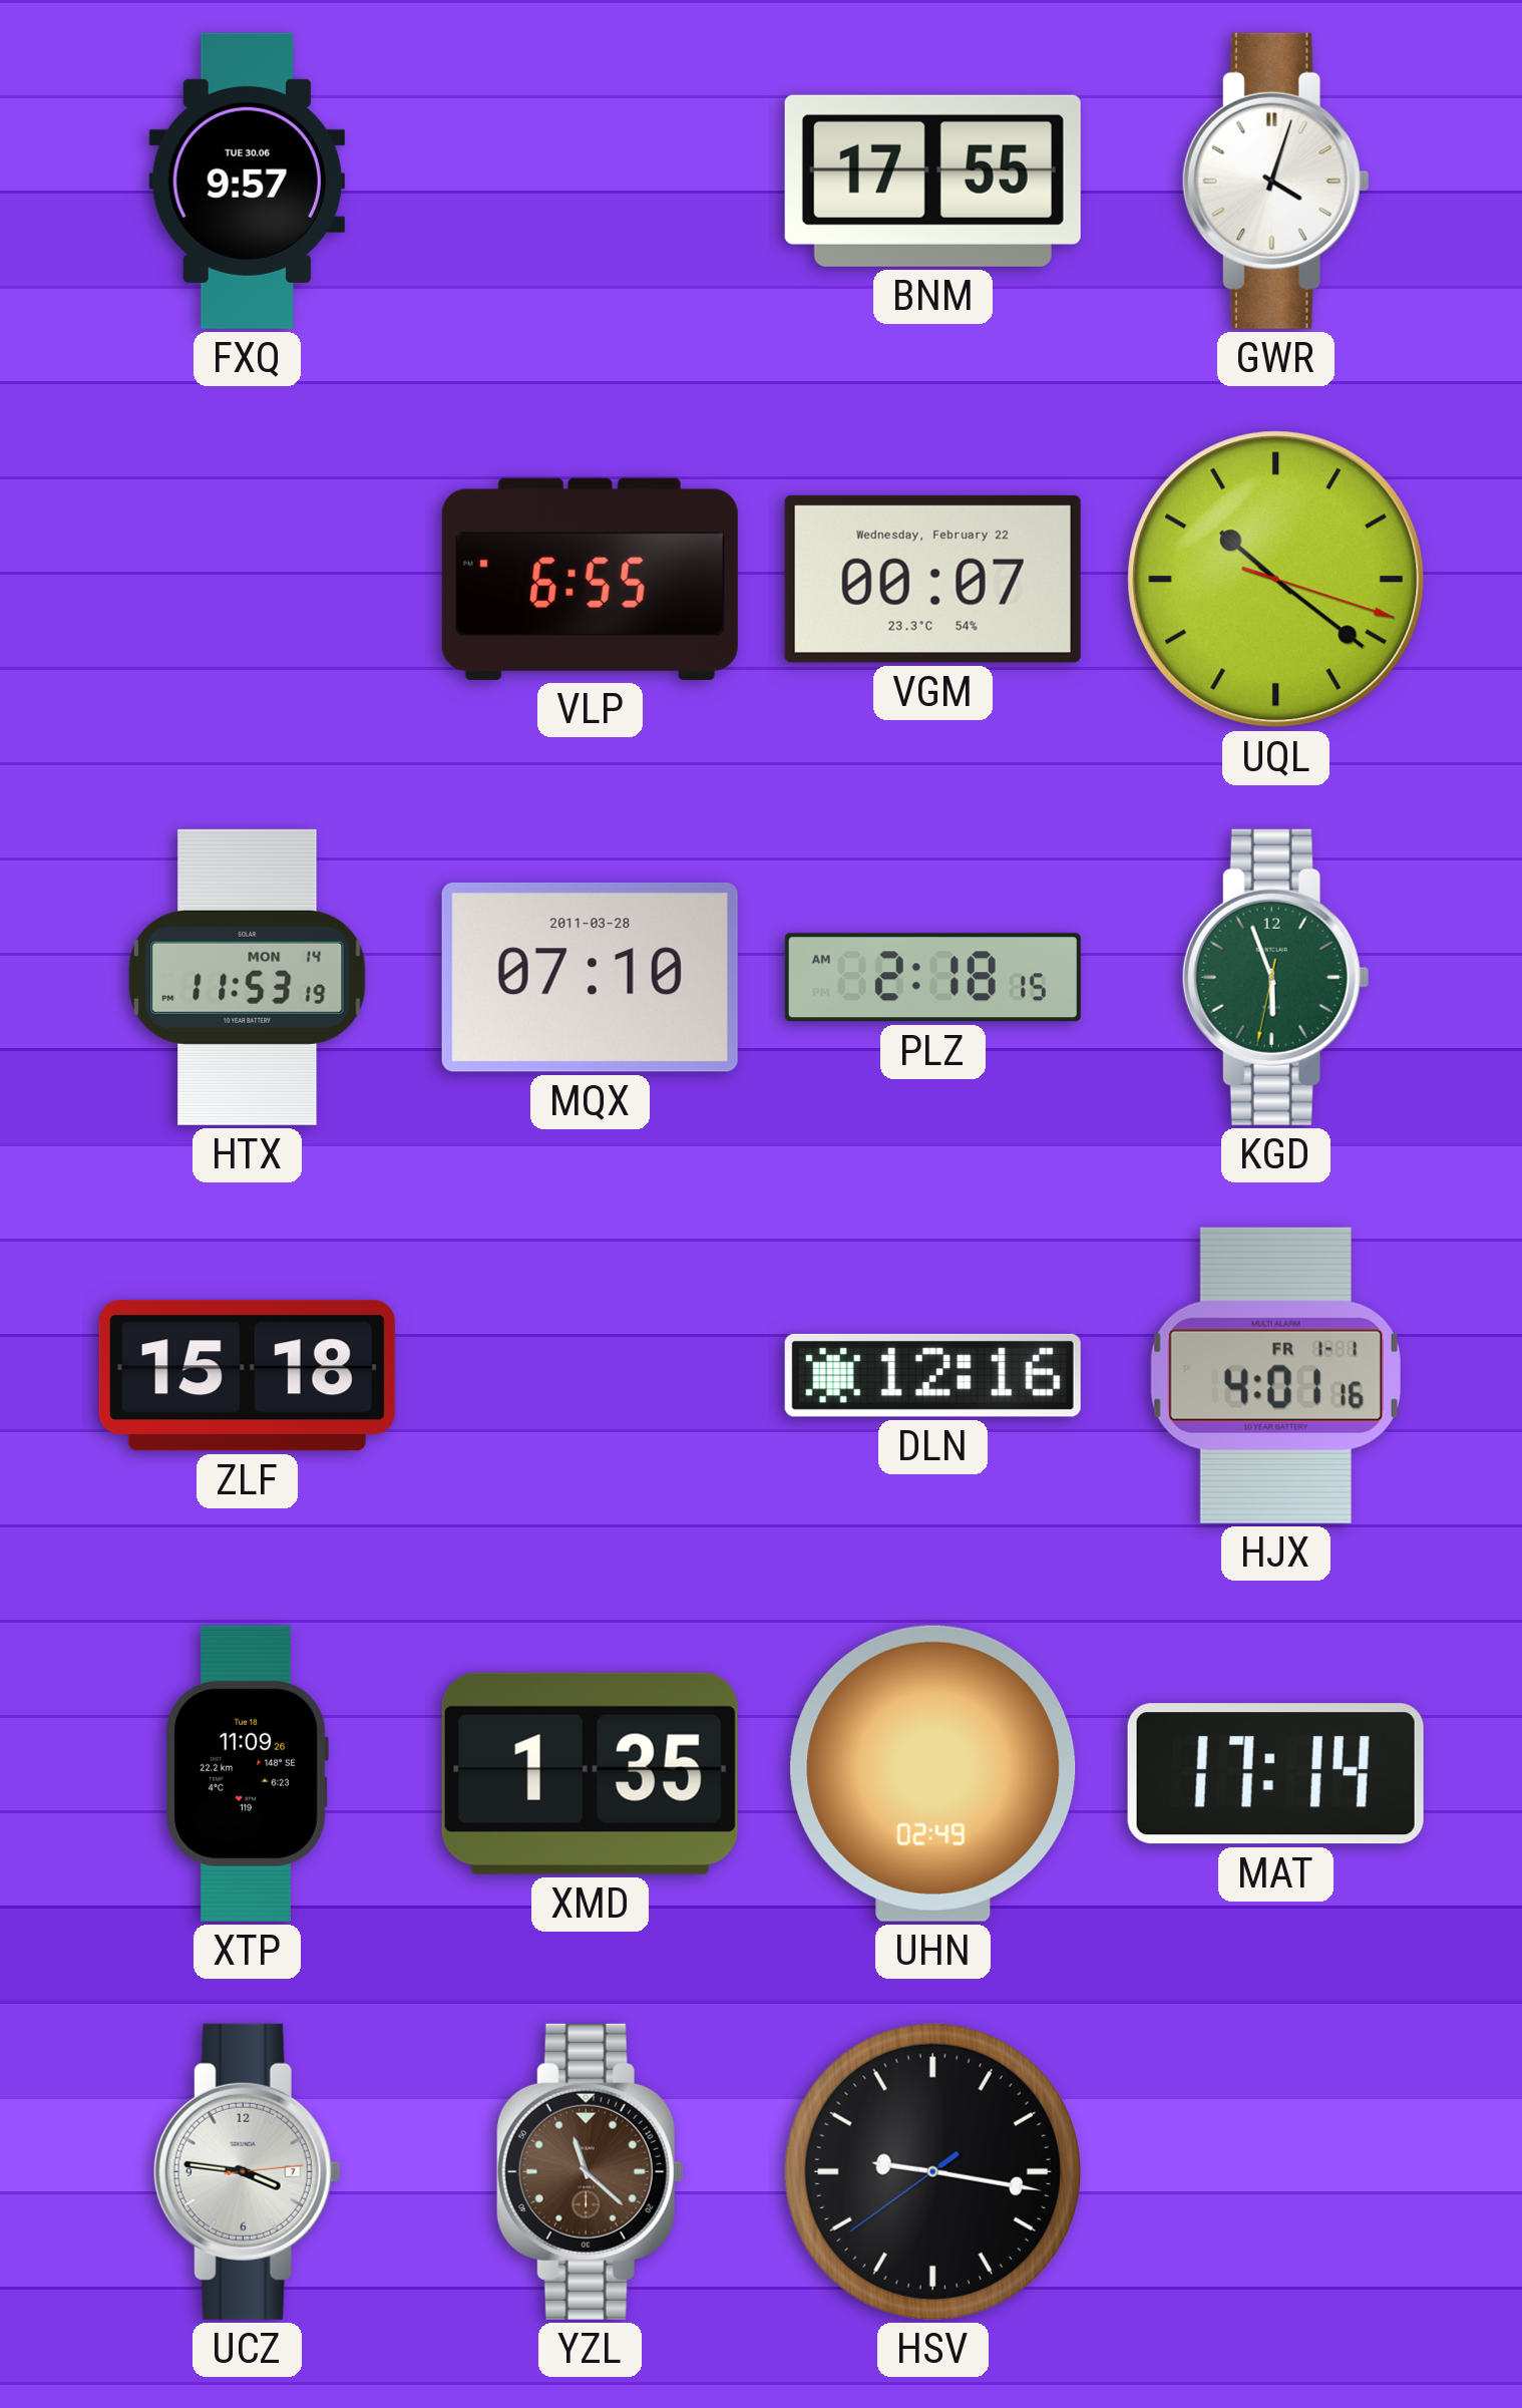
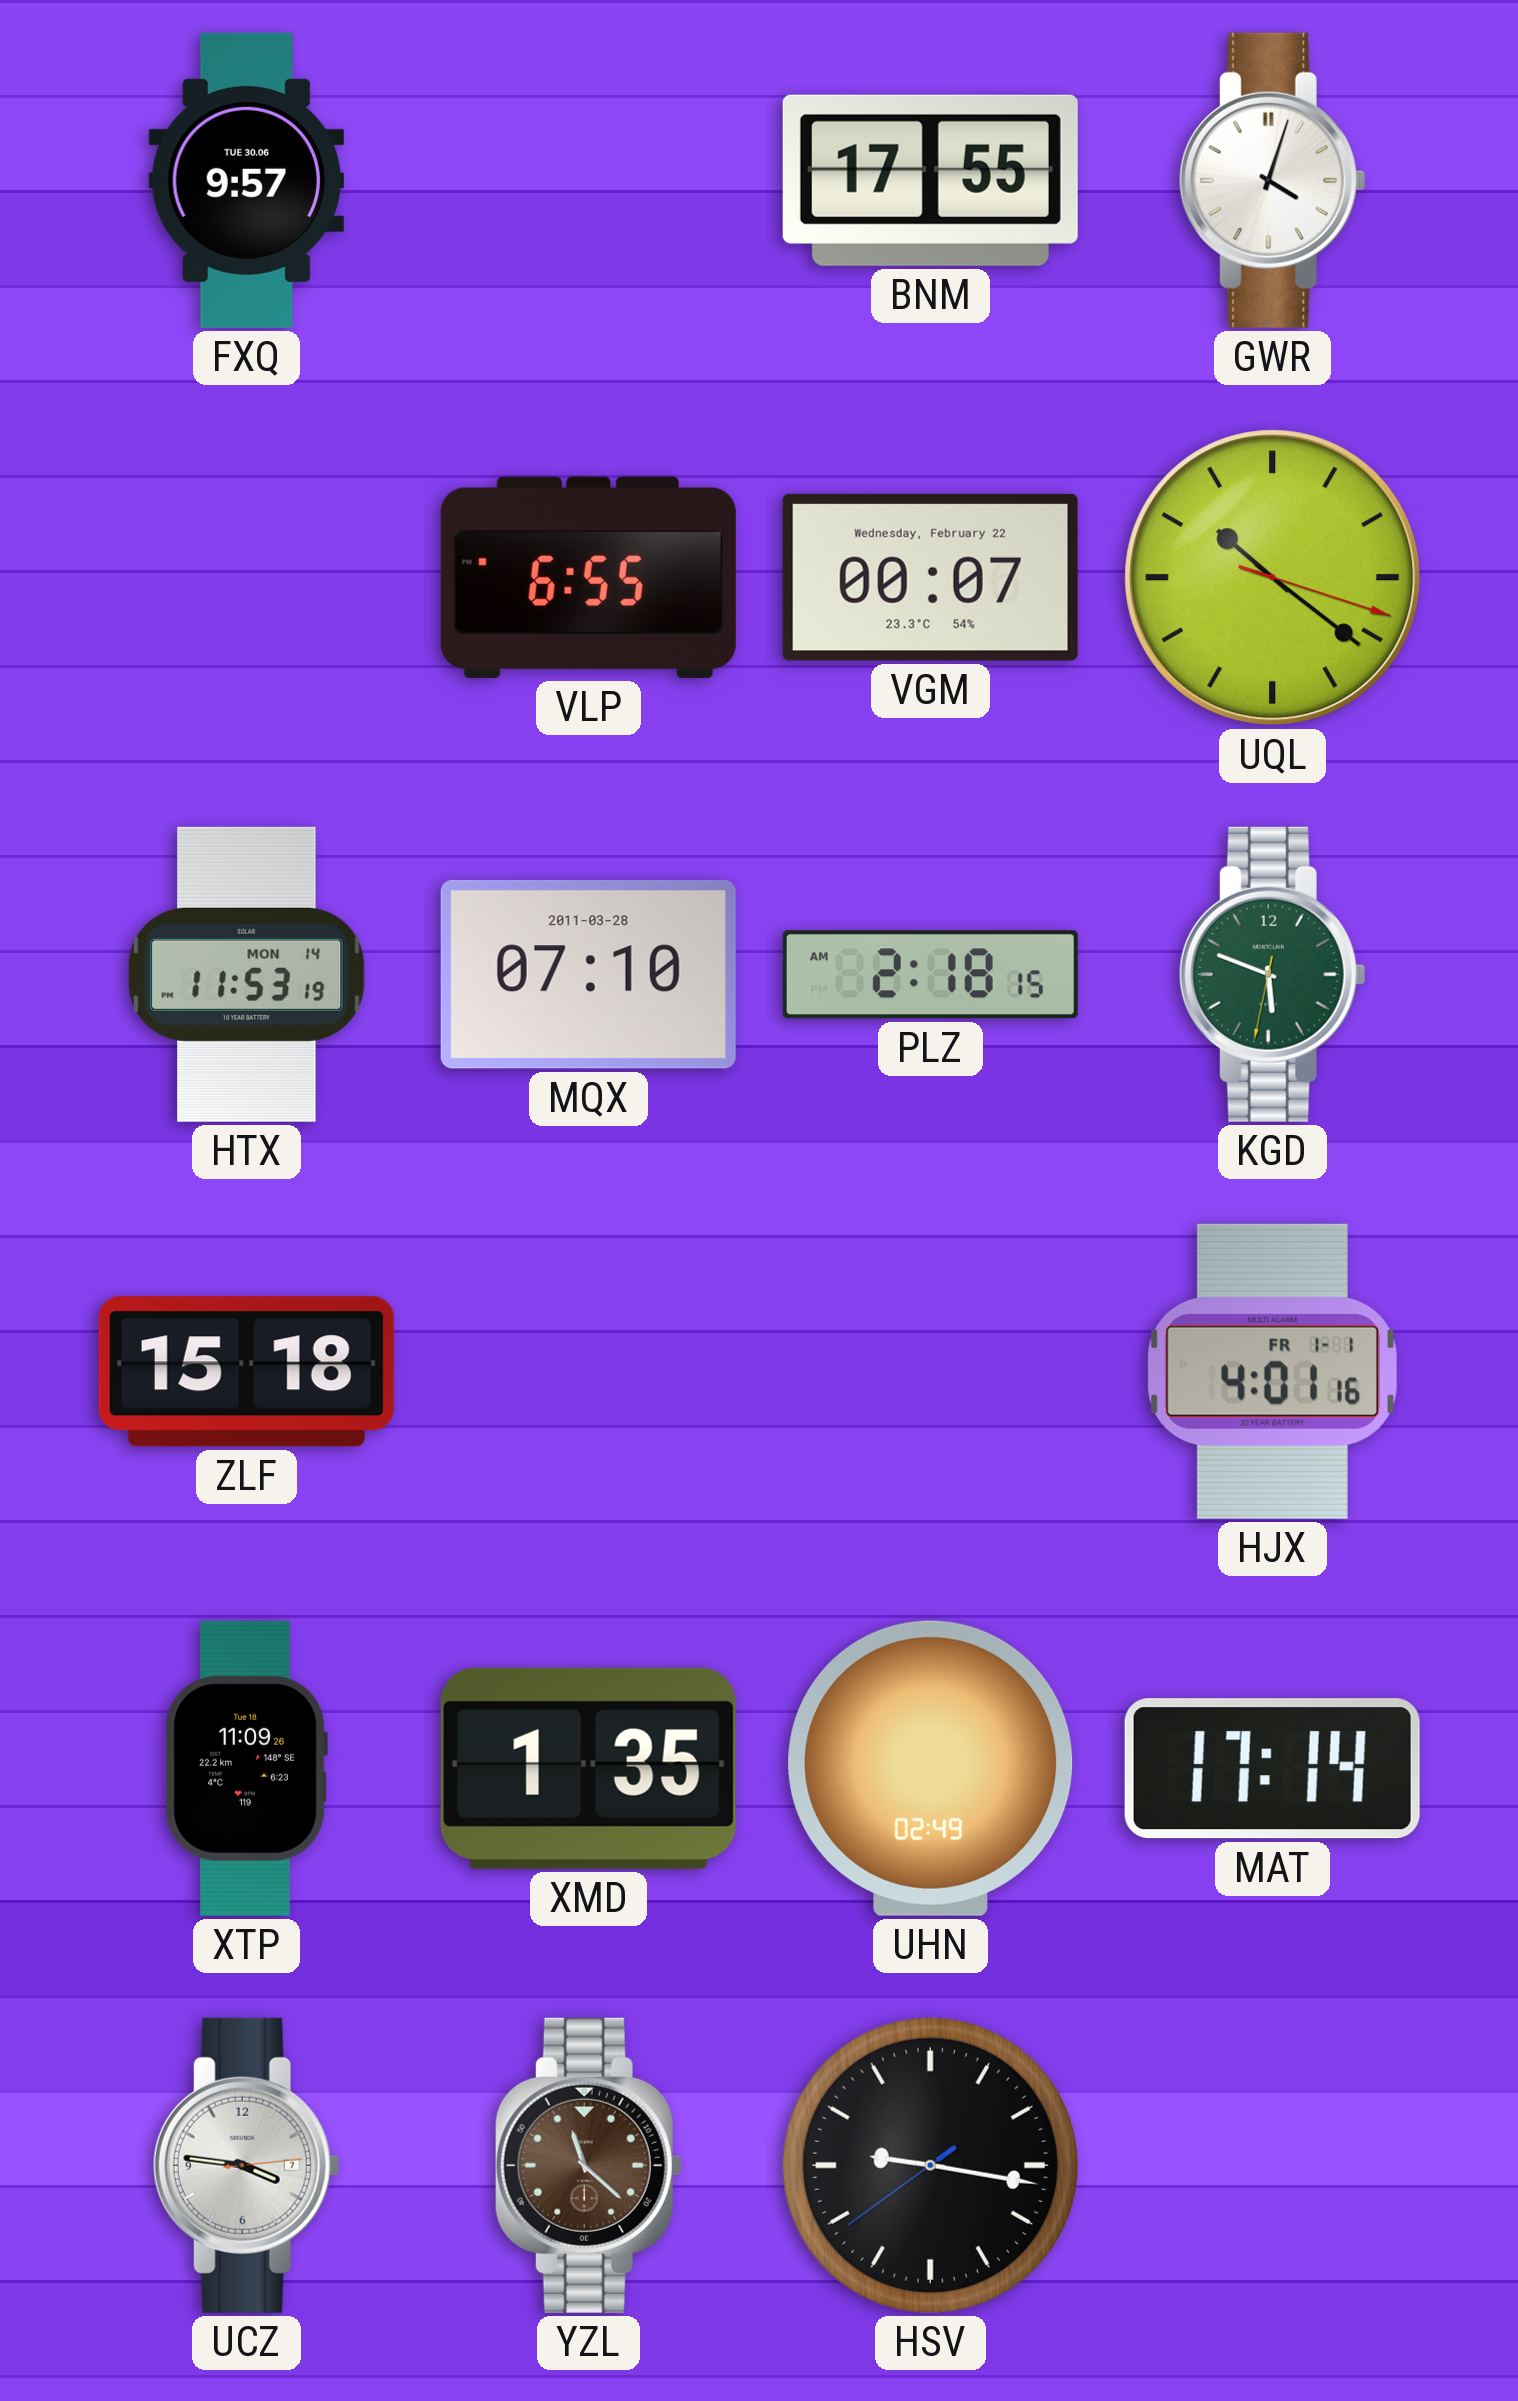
KGD: 5:56 -> 5:48 (1272, 974)
DLN: 12:16 -> none (932, 1375)
